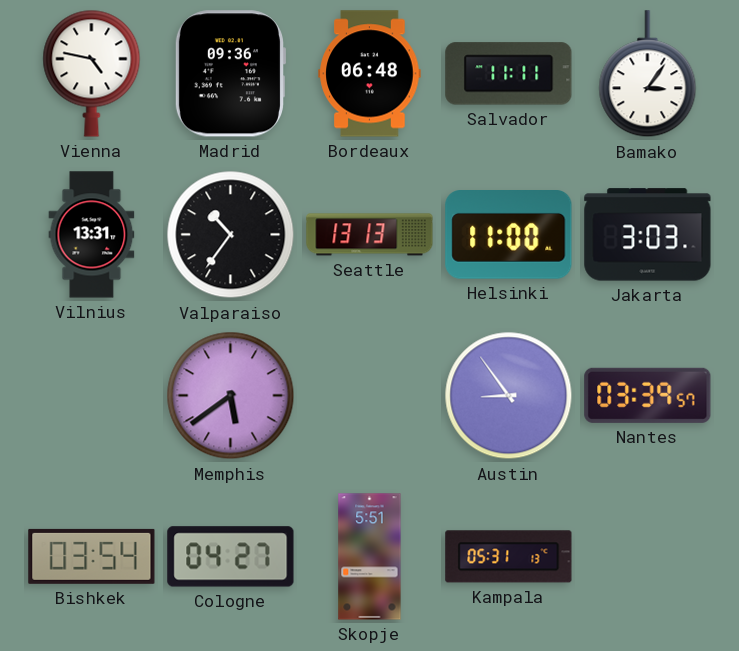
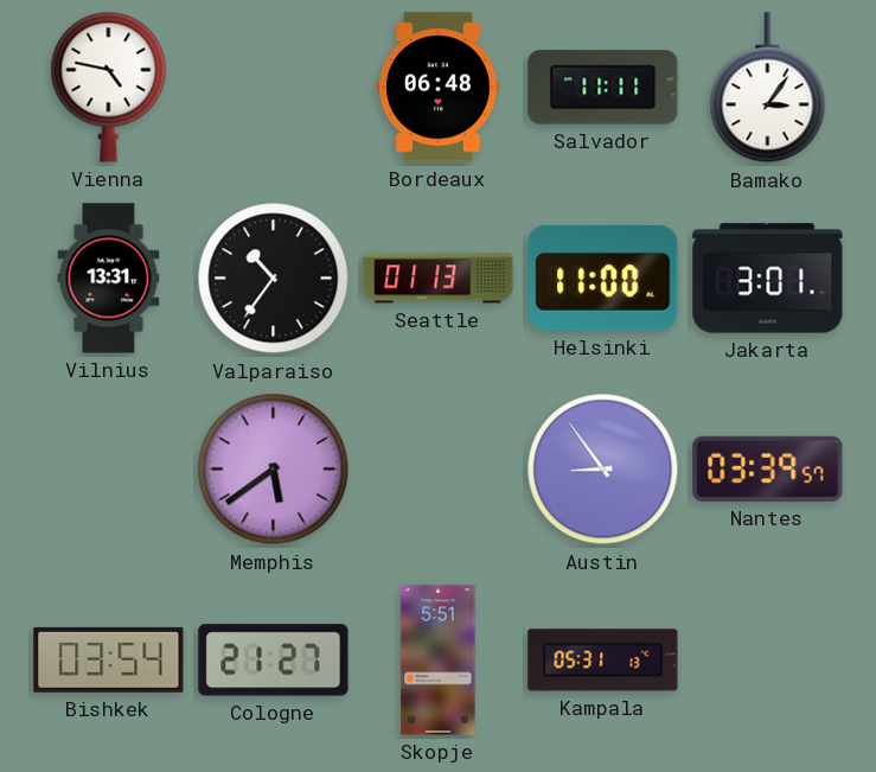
Madrid: 09:36 -> none (230, 74)
Seattle: 13:13 -> 01:13 (439, 279)
Jakarta: 3:03 -> 3:01 (768, 279)
Cologne: 04:27 -> 21:27 (274, 661)
